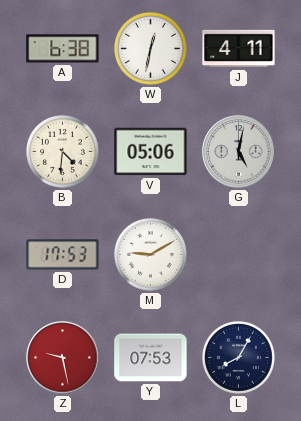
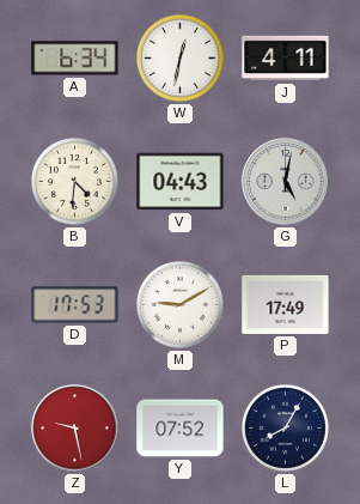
A: 6:38 -> 6:34 (75, 59)
V: 05:06 -> 04:43 (181, 182)
P: none -> 17:49 (286, 304)
Y: 07:53 -> 07:52 (181, 429)
